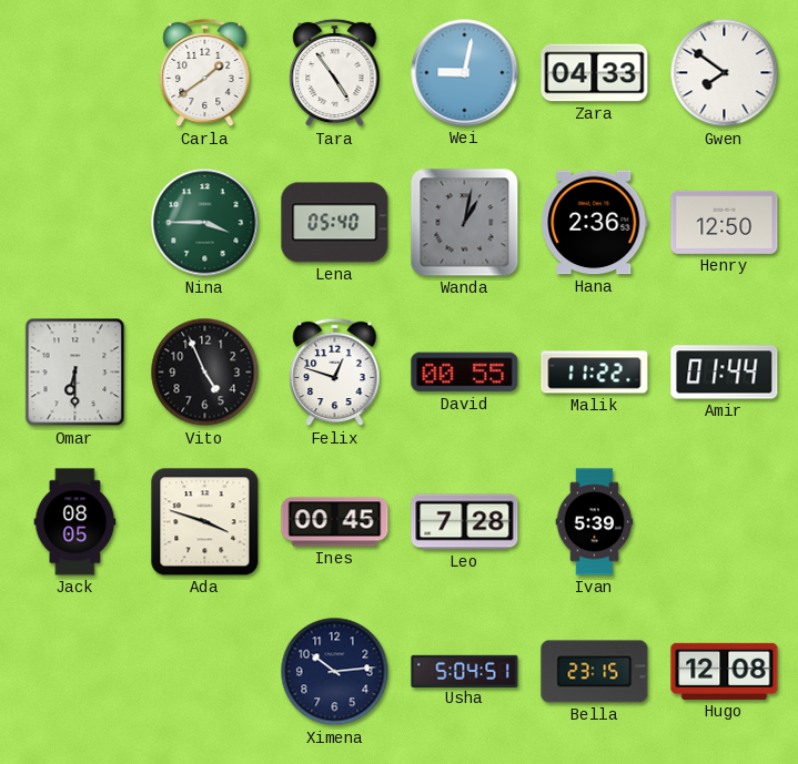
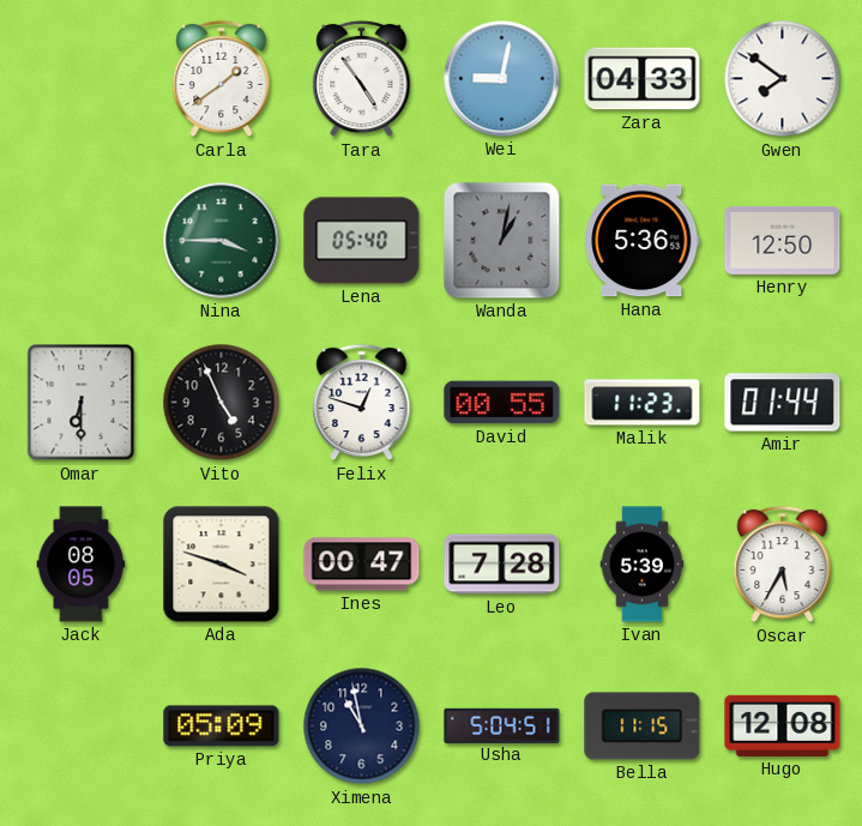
Hana: 2:36 -> 5:36 (643, 241)
Malik: 11:22 -> 11:23 (643, 403)
Ines: 00:45 -> 00:47 (362, 565)
Oscar: none -> 5:35 (783, 565)
Priya: none -> 05:09 (222, 726)
Ximena: 10:14 -> 10:58 (362, 726)
Bella: 23:15 -> 11:15 (643, 726)
